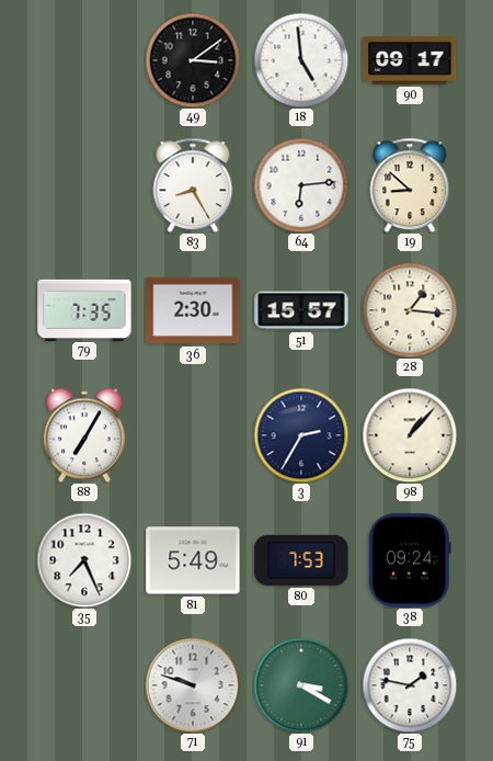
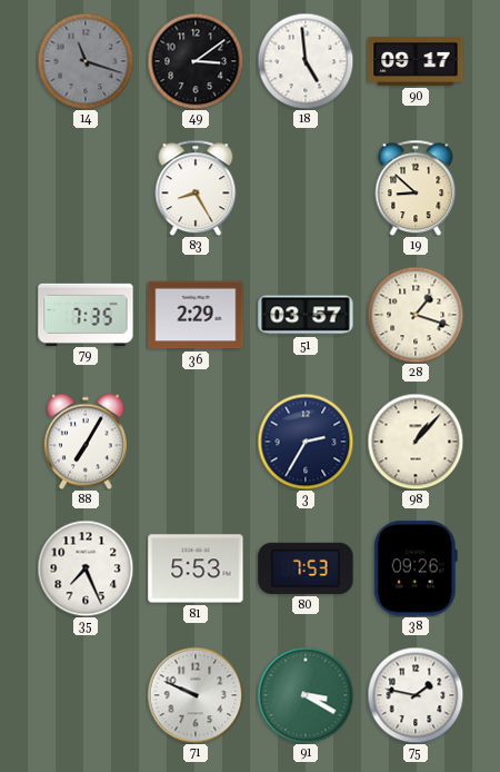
14: none -> 11:18 (86, 61)
64: 6:14 -> none (301, 185)
36: 2:30 -> 2:29 (196, 315)
51: 15:57 -> 03:57 (306, 315)
28: 1:16 -> 1:18 (416, 315)
81: 5:49 -> 5:53 (196, 568)
38: 09:24 -> 09:26 (416, 568)
71: 9:48 -> 9:49 (196, 695)
